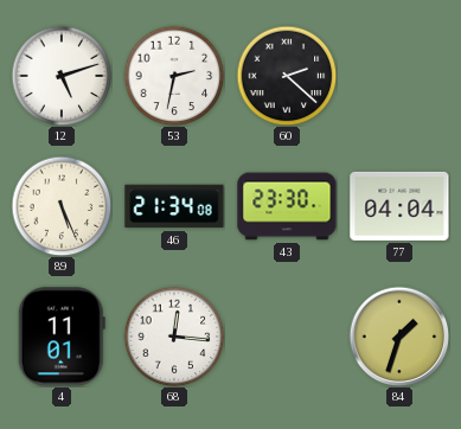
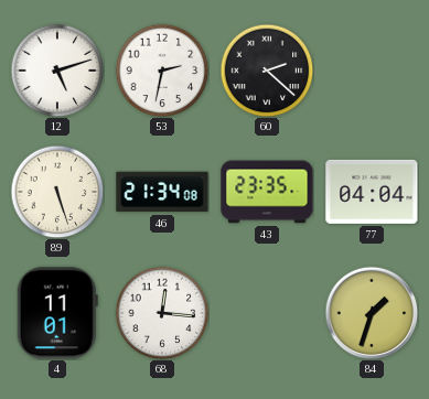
89: 5:26 -> 5:27 (57, 192)
43: 23:30 -> 23:35 (267, 192)
